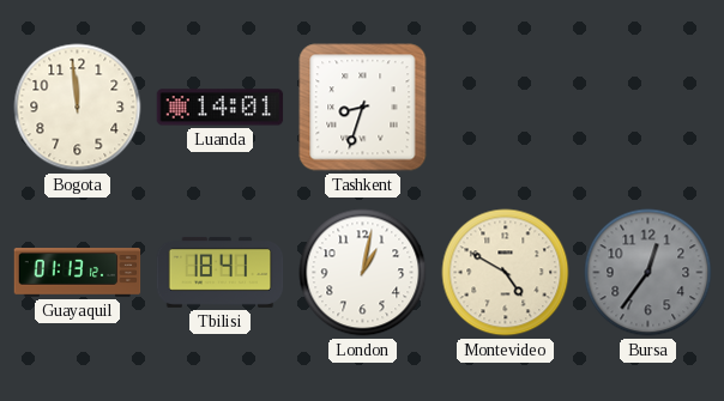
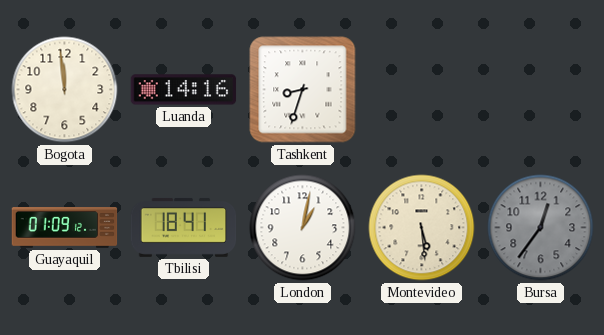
Luanda: 14:01 -> 14:16 (184, 90)
Guayaquil: 01:13 -> 01:09 (65, 228)
Montevideo: 4:50 -> 5:29 (422, 228)
